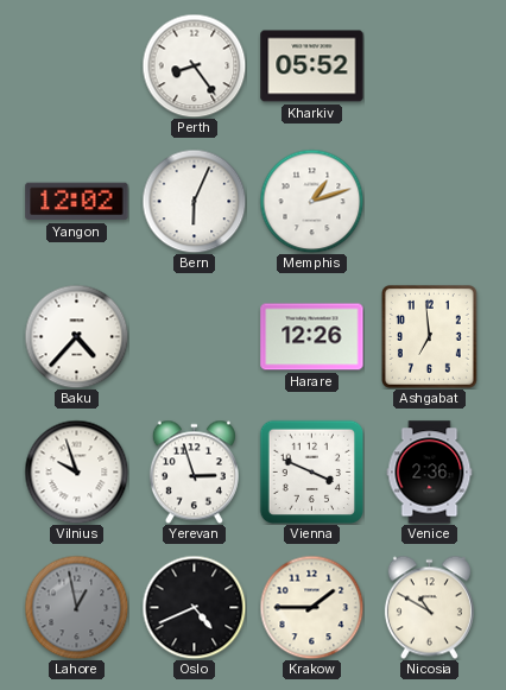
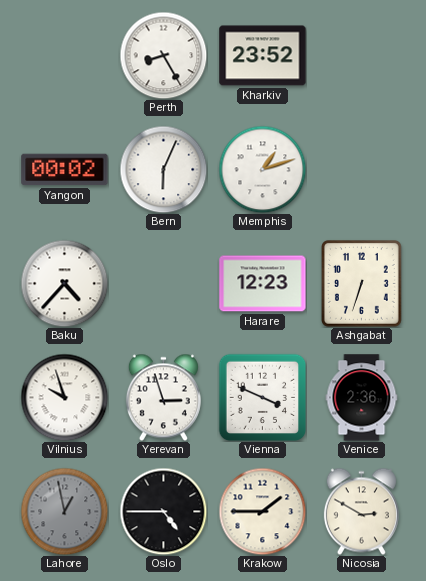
Perth: 8:24 -> 8:25 (163, 55)
Kharkiv: 05:52 -> 23:52 (263, 56)
Yangon: 12:02 -> 00:02 (65, 170)
Harare: 12:26 -> 12:23 (263, 284)
Ashgabat: 6:59 -> 6:33 (361, 283)
Oslo: 4:41 -> 4:45 (163, 511)
Nicosia: 10:50 -> 2:50 (361, 511)
